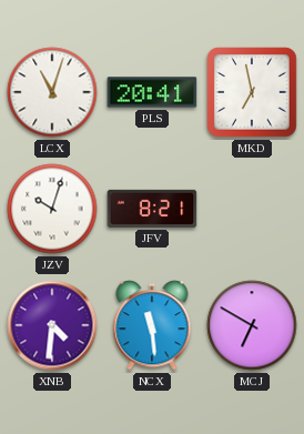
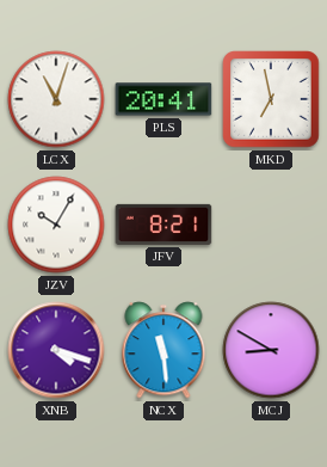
JZV: 10:03 -> 10:05 (56, 225)
XNB: 4:31 -> 4:18 (56, 350)
MCJ: 6:50 -> 8:50 (271, 350)
